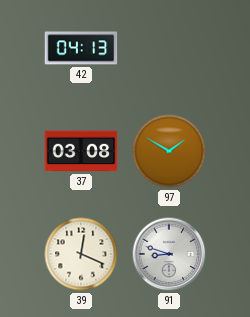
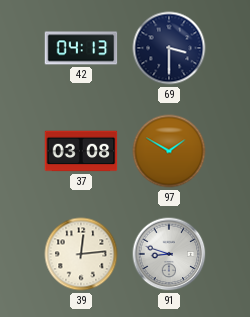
69: none -> 3:30 (169, 48)
39: 12:19 -> 12:14 (81, 254)
